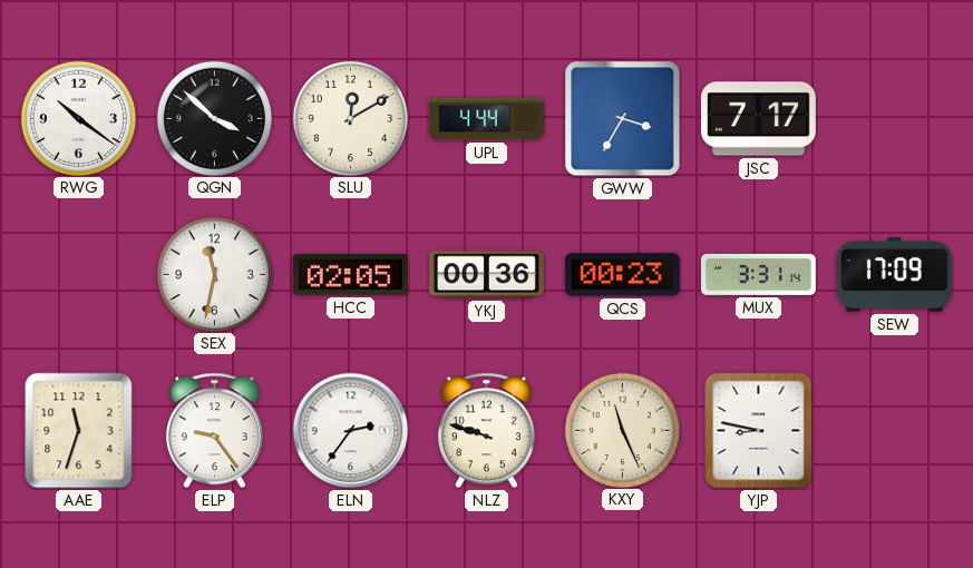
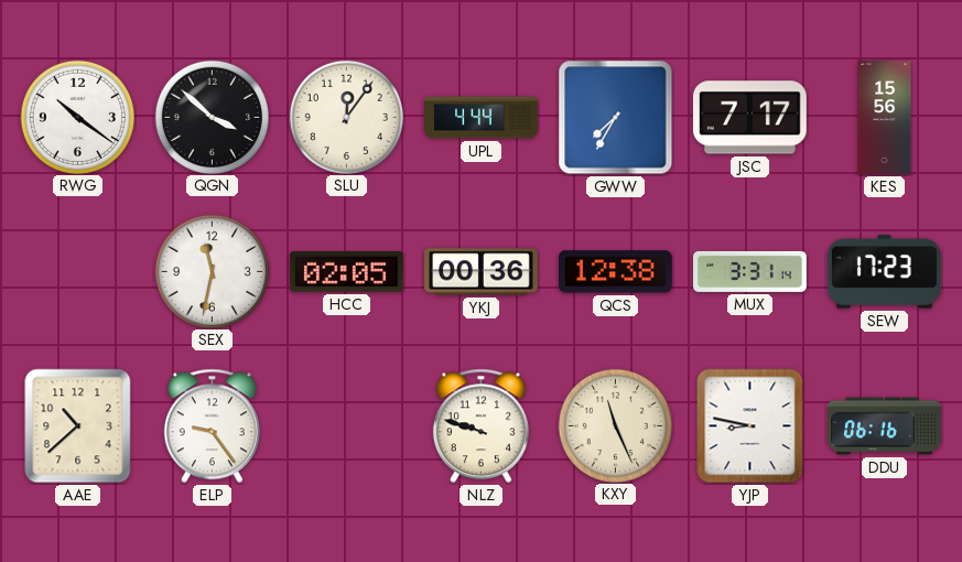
SLU: 12:10 -> 12:06 (346, 117)
GWW: 3:35 -> 7:35 (616, 118)
KES: none -> 15:56 (885, 118)
QCS: 00:23 -> 12:38 (616, 272)
SEW: 17:09 -> 17:23 (884, 272)
AAE: 11:33 -> 10:38 (78, 426)
ELN: 2:36 -> none (351, 431)
DDU: none -> 06:16 (885, 426)
